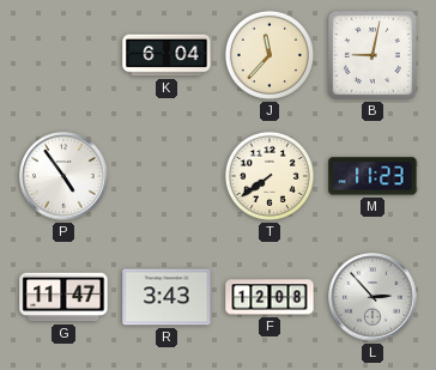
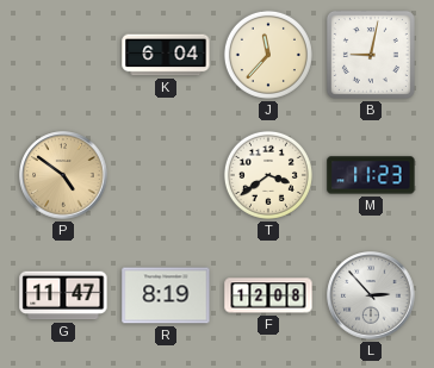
P: 4:54 -> 4:51 (63, 175)
P dial: white -> champagne (63, 175)
T: 7:39 -> 3:39 (268, 175)
R: 3:43 -> 8:19 (166, 295)
